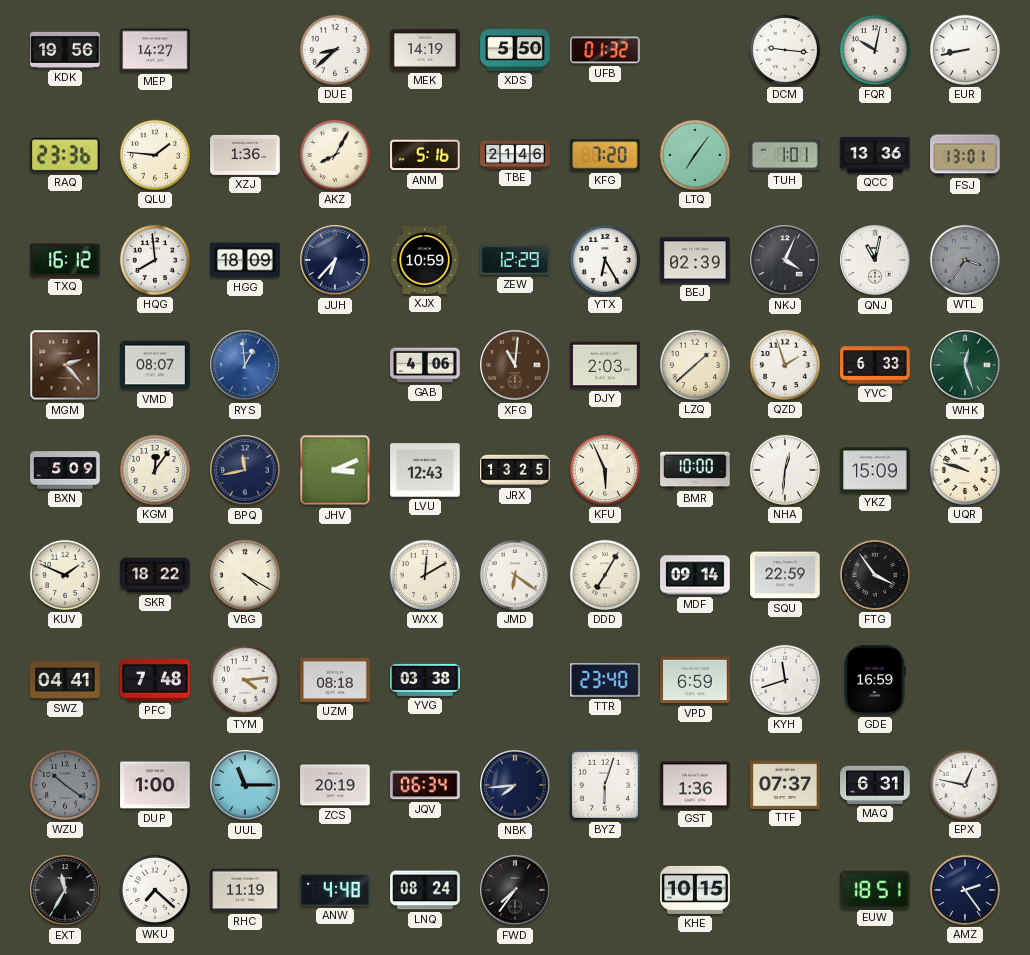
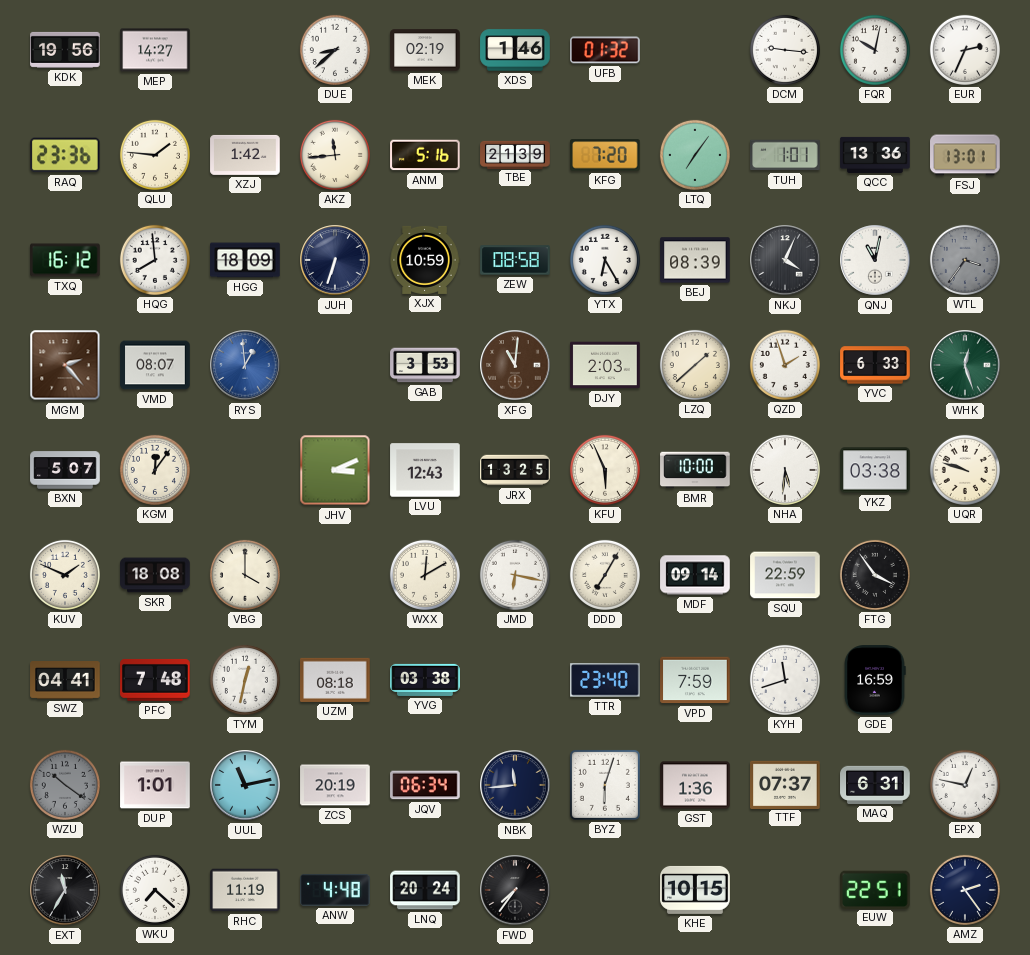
MEK: 14:19 -> 02:19 (425, 50)
XDS: 5:50 -> 1:46 (515, 50)
EUR: 8:43 -> 2:34 (965, 50)
XZJ: 1:36 -> 1:42 (245, 155)
AKZ: 8:05 -> 11:44 (335, 155)
TBE: 21:46 -> 21:39 (515, 154)
JUH: 6:37 -> 6:33 (335, 260)
ZEW: 12:29 -> 08:58 (515, 260)
BEJ: 02:39 -> 08:39 (695, 260)
GAB: 4:06 -> 3:53 (425, 365)
BXN: 5:09 -> 5:07 (65, 470)
BPQ: 11:43 -> none (245, 470)
NHA: 12:31 -> 5:31 (785, 470)
YKZ: 15:09 -> 03:38 (875, 470)
SKR: 18:22 -> 18:08 (155, 575)
VBG: 4:20 -> 4:00 (245, 575)
JMD: 6:21 -> 6:17 (515, 575)
TYM: 4:14 -> 12:32 (245, 680)
VPD: 6:59 -> 7:59 (695, 680)
DUP: 1:00 -> 1:01 (155, 785)
UUL: 11:15 -> 11:13 (245, 785)
NBK: 7:44 -> 11:44 (515, 785)
LNQ: 08:24 -> 20:24 (425, 890)
EUW: 18:51 -> 22:51 (876, 889)
